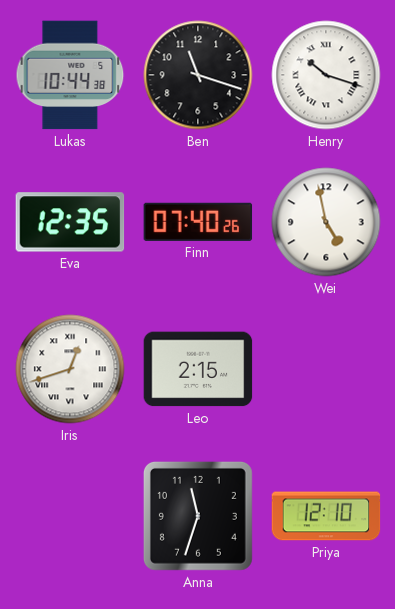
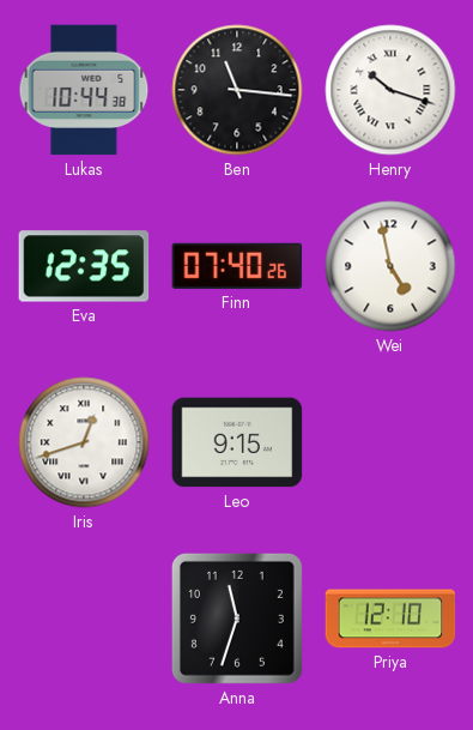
Ben: 11:18 -> 11:16 (237, 90)
Leo: 2:15 -> 9:15 (237, 442)
